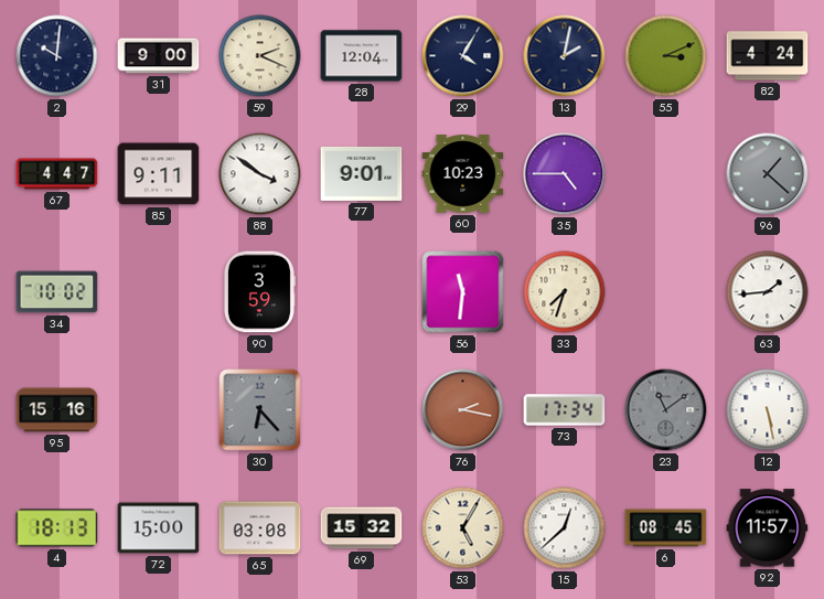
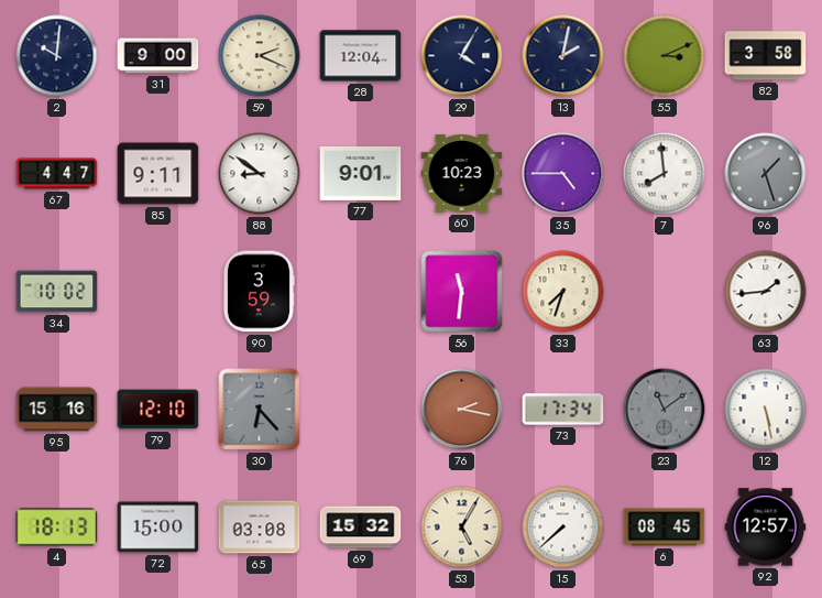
82: 4:24 -> 3:58 (766, 56)
88: 3:51 -> 8:51 (260, 174)
7: none -> 7:59 (665, 174)
96: 1:22 -> 1:27 (766, 174)
79: none -> 12:10 (158, 410)
15: 12:38 -> 7:38 (563, 528)
92: 11:57 -> 12:57 (766, 528)
